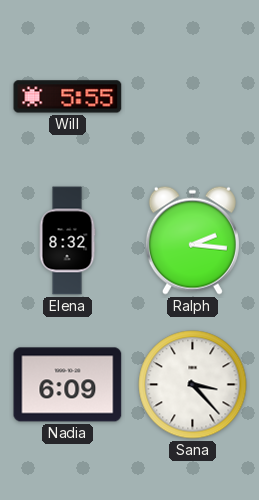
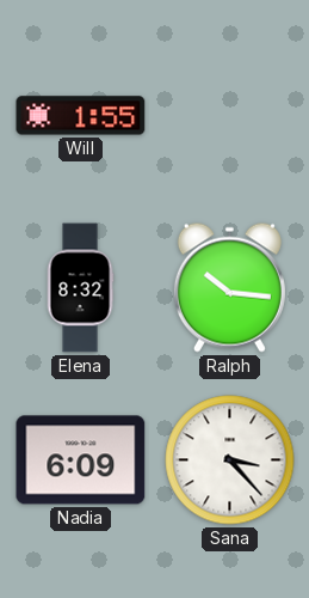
Will: 5:55 -> 1:55 (81, 116)
Ralph: 2:16 -> 10:16 (229, 287)
